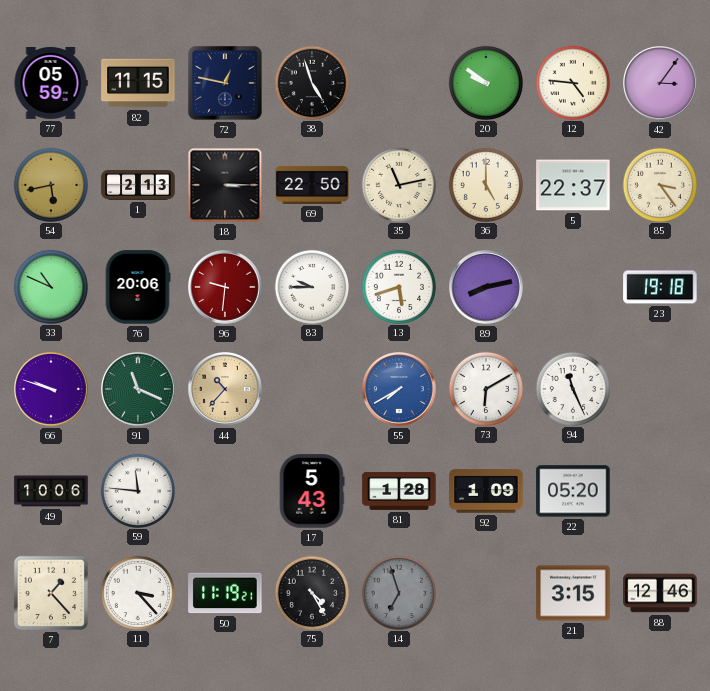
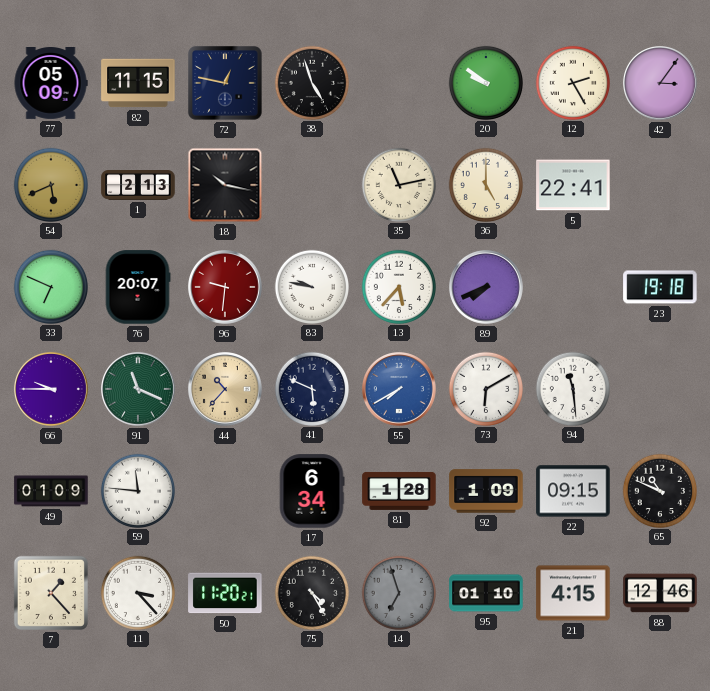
77: 05:59 -> 05:09 (51, 84)
12: 4:46 -> 2:25 (572, 82)
54: 5:43 -> 5:41 (50, 184)
18: 3:15 -> 10:17 (225, 185)
69: 22:50 -> none (312, 185)
5: 22:37 -> 22:41 (573, 185)
85: 3:24 -> none (659, 184)
33: 10:49 -> 6:49 (50, 286)
76: 20:06 -> 20:07 (138, 287)
83: 9:45 -> 9:47 (311, 286)
13: 5:42 -> 5:37 (398, 286)
89: 8:13 -> 7:41 (487, 288)
66: 9:48 -> 9:45 (52, 390)
41: none -> 5:49 (311, 388)
94: 11:26 -> 11:29 (572, 388)
49: 10:06 -> 01:09 (51, 491)
17: 5:43 -> 6:34 (312, 491)
22: 05:20 -> 09:15 (573, 491)
65: none -> 10:49 (659, 490)
50: 11:19 -> 11:20 (225, 593)
95: none -> 01:10 (486, 593)
21: 3:15 -> 4:15 (573, 593)
